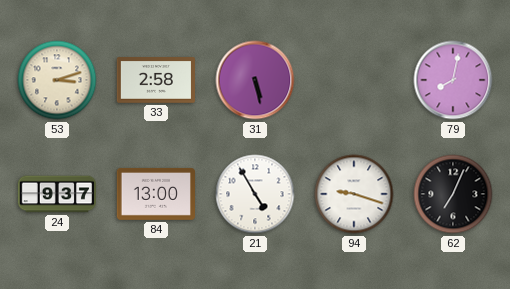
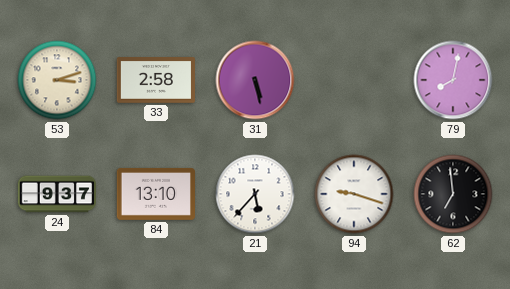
84: 13:00 -> 13:10 (155, 194)
21: 4:55 -> 5:37 (255, 194)
62: 7:04 -> 6:59 (453, 194)
